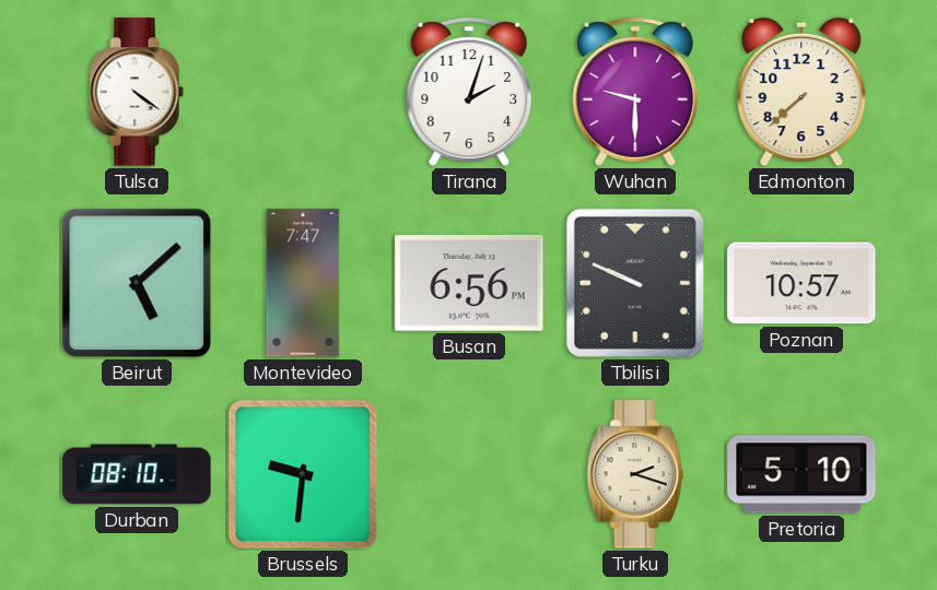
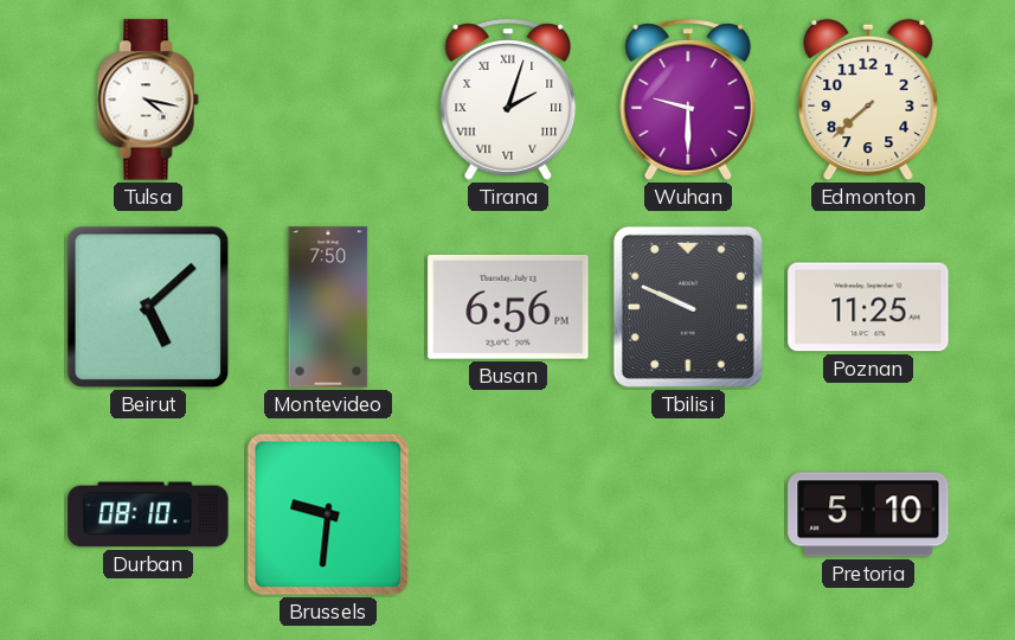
Tulsa: 4:21 -> 4:17 (148, 100)
Tirana numerals: Arabic -> Roman (508, 100)
Montevideo: 7:47 -> 7:50 (328, 307)
Poznan: 10:57 -> 11:25 (868, 307)
Turku: 2:18 -> none (634, 474)
